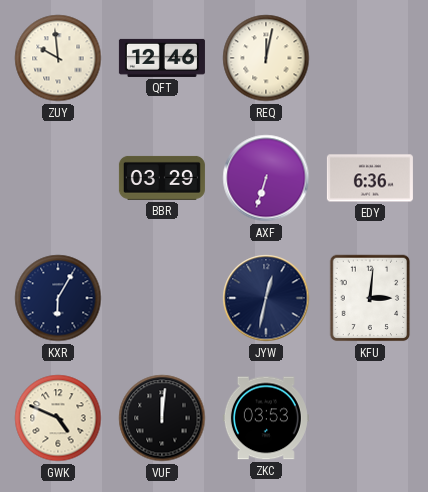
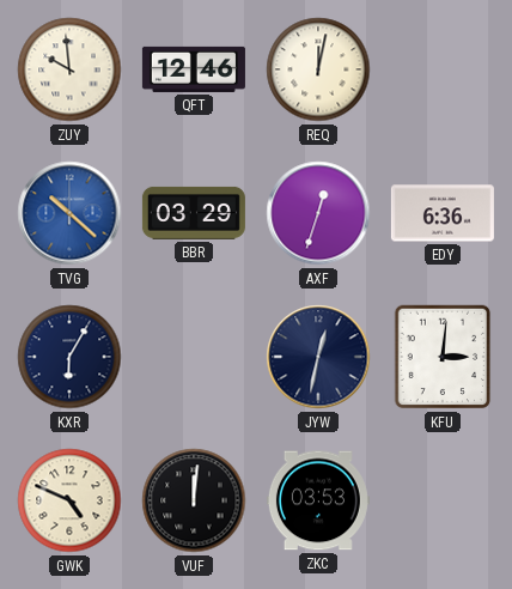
TVG: none -> 10:22 (69, 213)
AXF: 6:33 -> 12:33 (318, 213)
